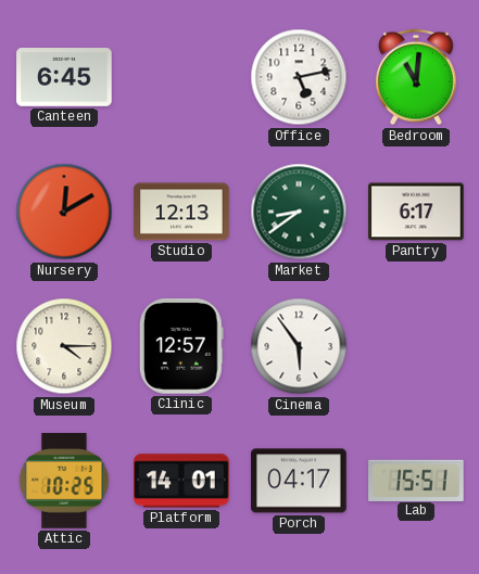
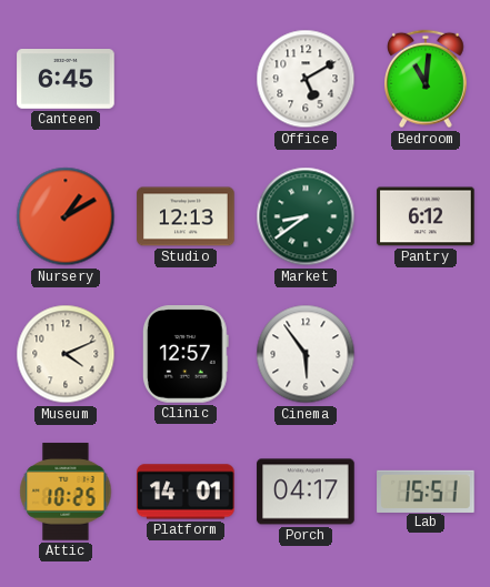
Office: 5:13 -> 5:10 (306, 79)
Nursery: 12:10 -> 1:10 (66, 216)
Pantry: 6:17 -> 6:12 (426, 216)
Museum: 4:15 -> 4:11 (66, 354)
